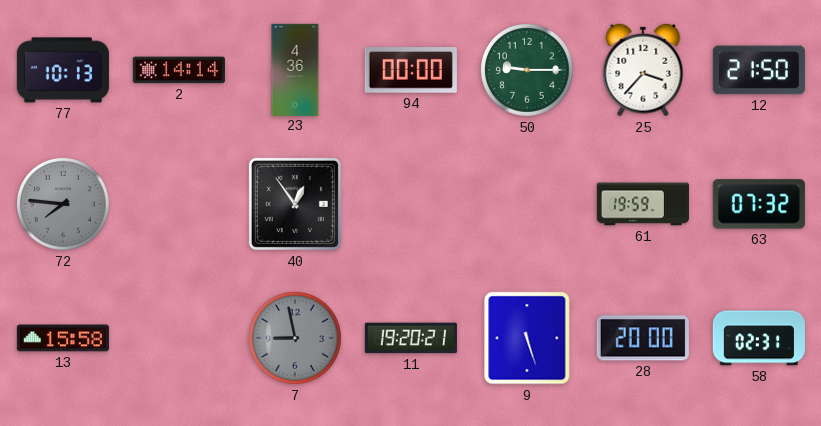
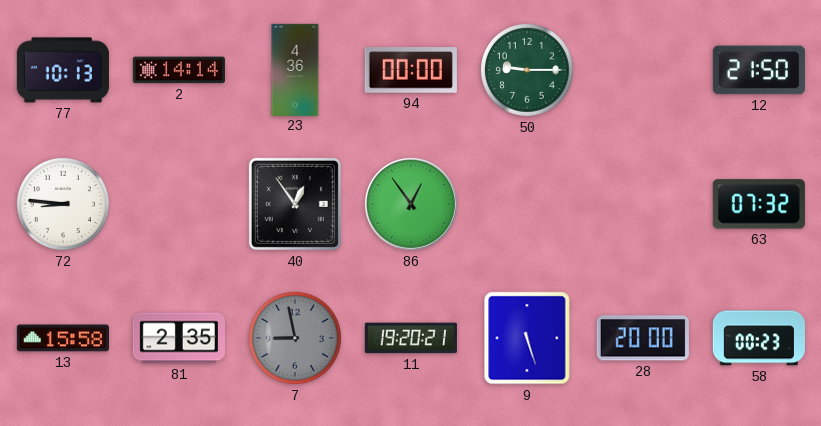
25: 3:37 -> none (643, 70)
72: 7:46 -> 8:46 (63, 204)
72 dial: grey -> white (63, 204)
86: none -> 12:54 (411, 204)
61: 19:59 -> none (643, 204)
81: none -> 2:35 (179, 338)
58: 02:31 -> 00:23 (759, 338)
